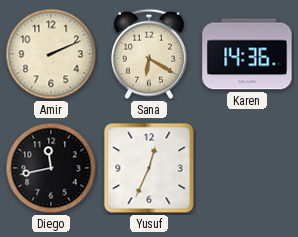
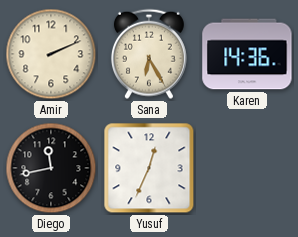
Sana: 6:20 -> 6:25 (149, 54)
